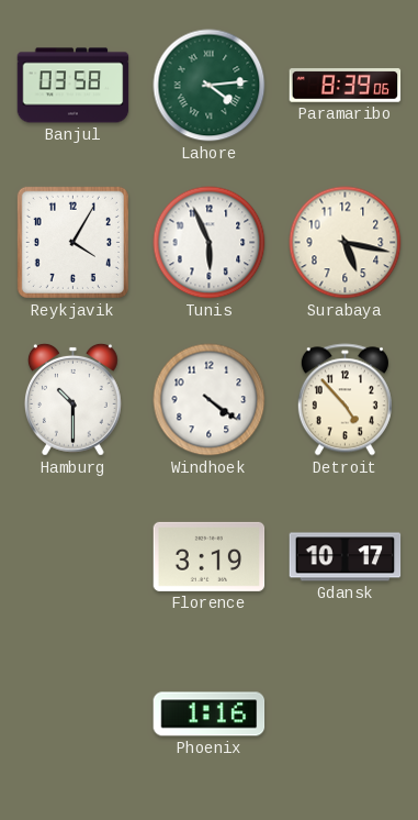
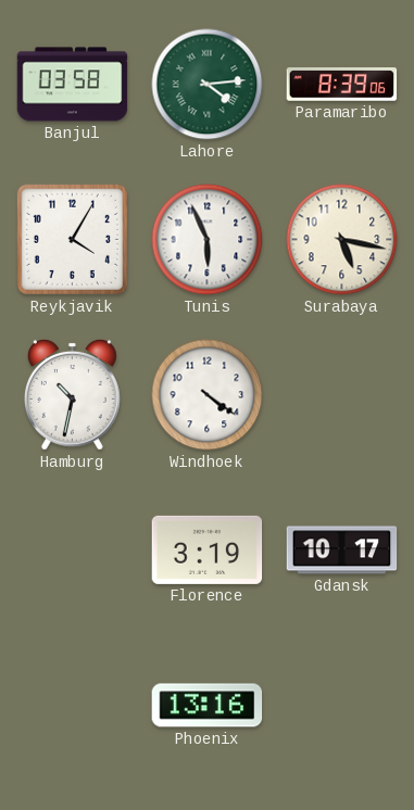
Hamburg: 10:30 -> 10:32 (72, 394)
Detroit: 4:53 -> none (344, 400)
Phoenix: 1:16 -> 13:16 (208, 706)
